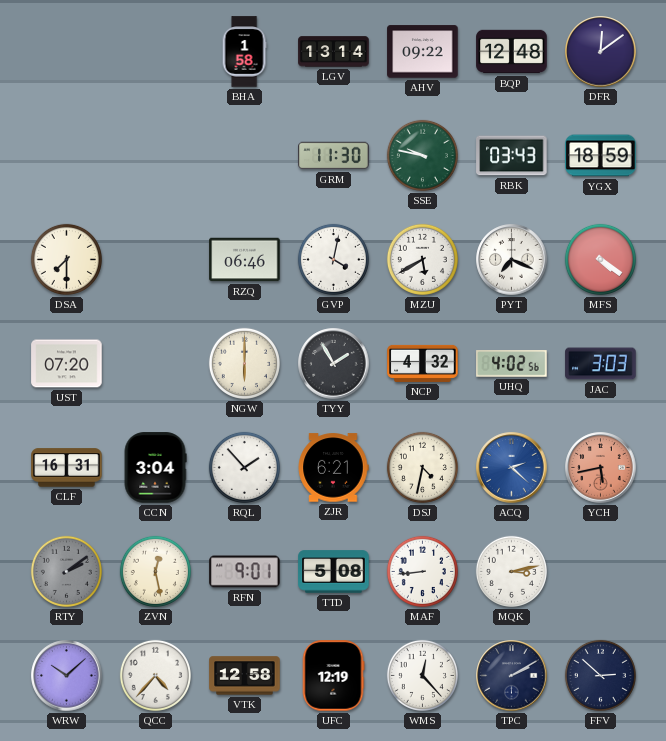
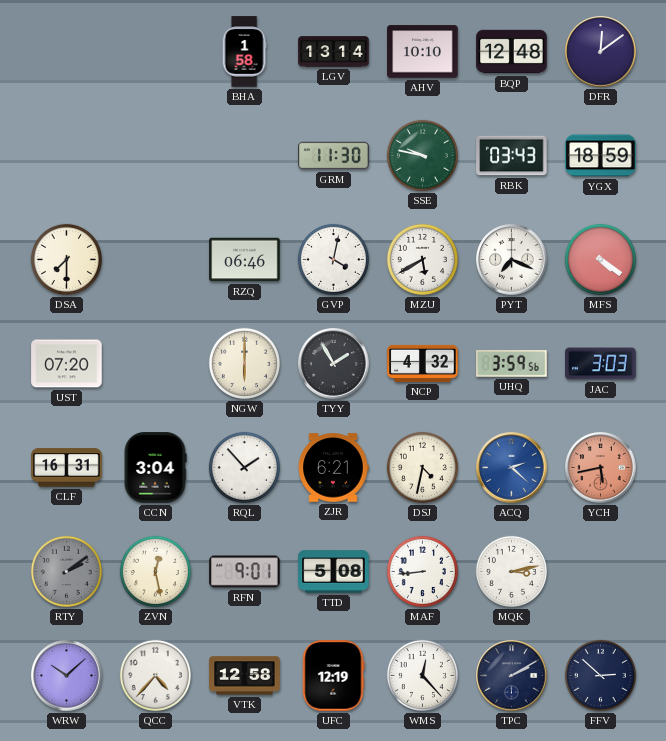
AHV: 09:22 -> 10:10 (423, 52)
UHQ: 4:02 -> 3:59 (512, 364)
